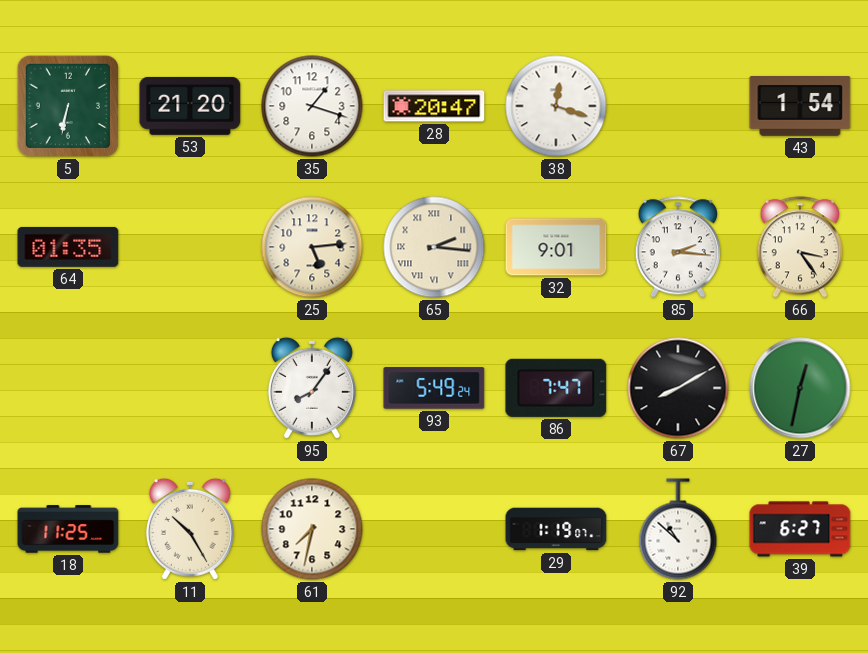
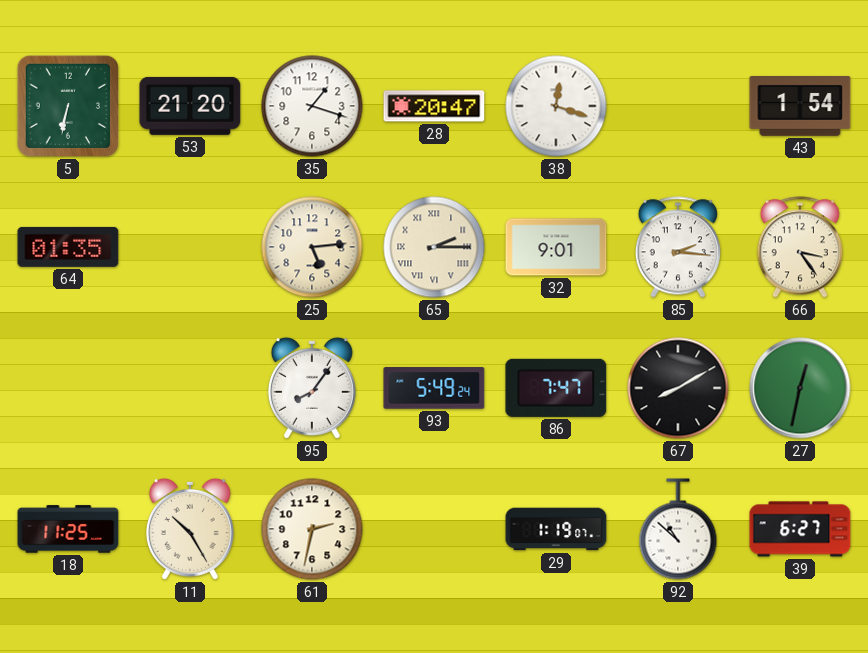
65: 2:16 -> 2:15 (434, 247)
61: 7:32 -> 2:32 (312, 529)
